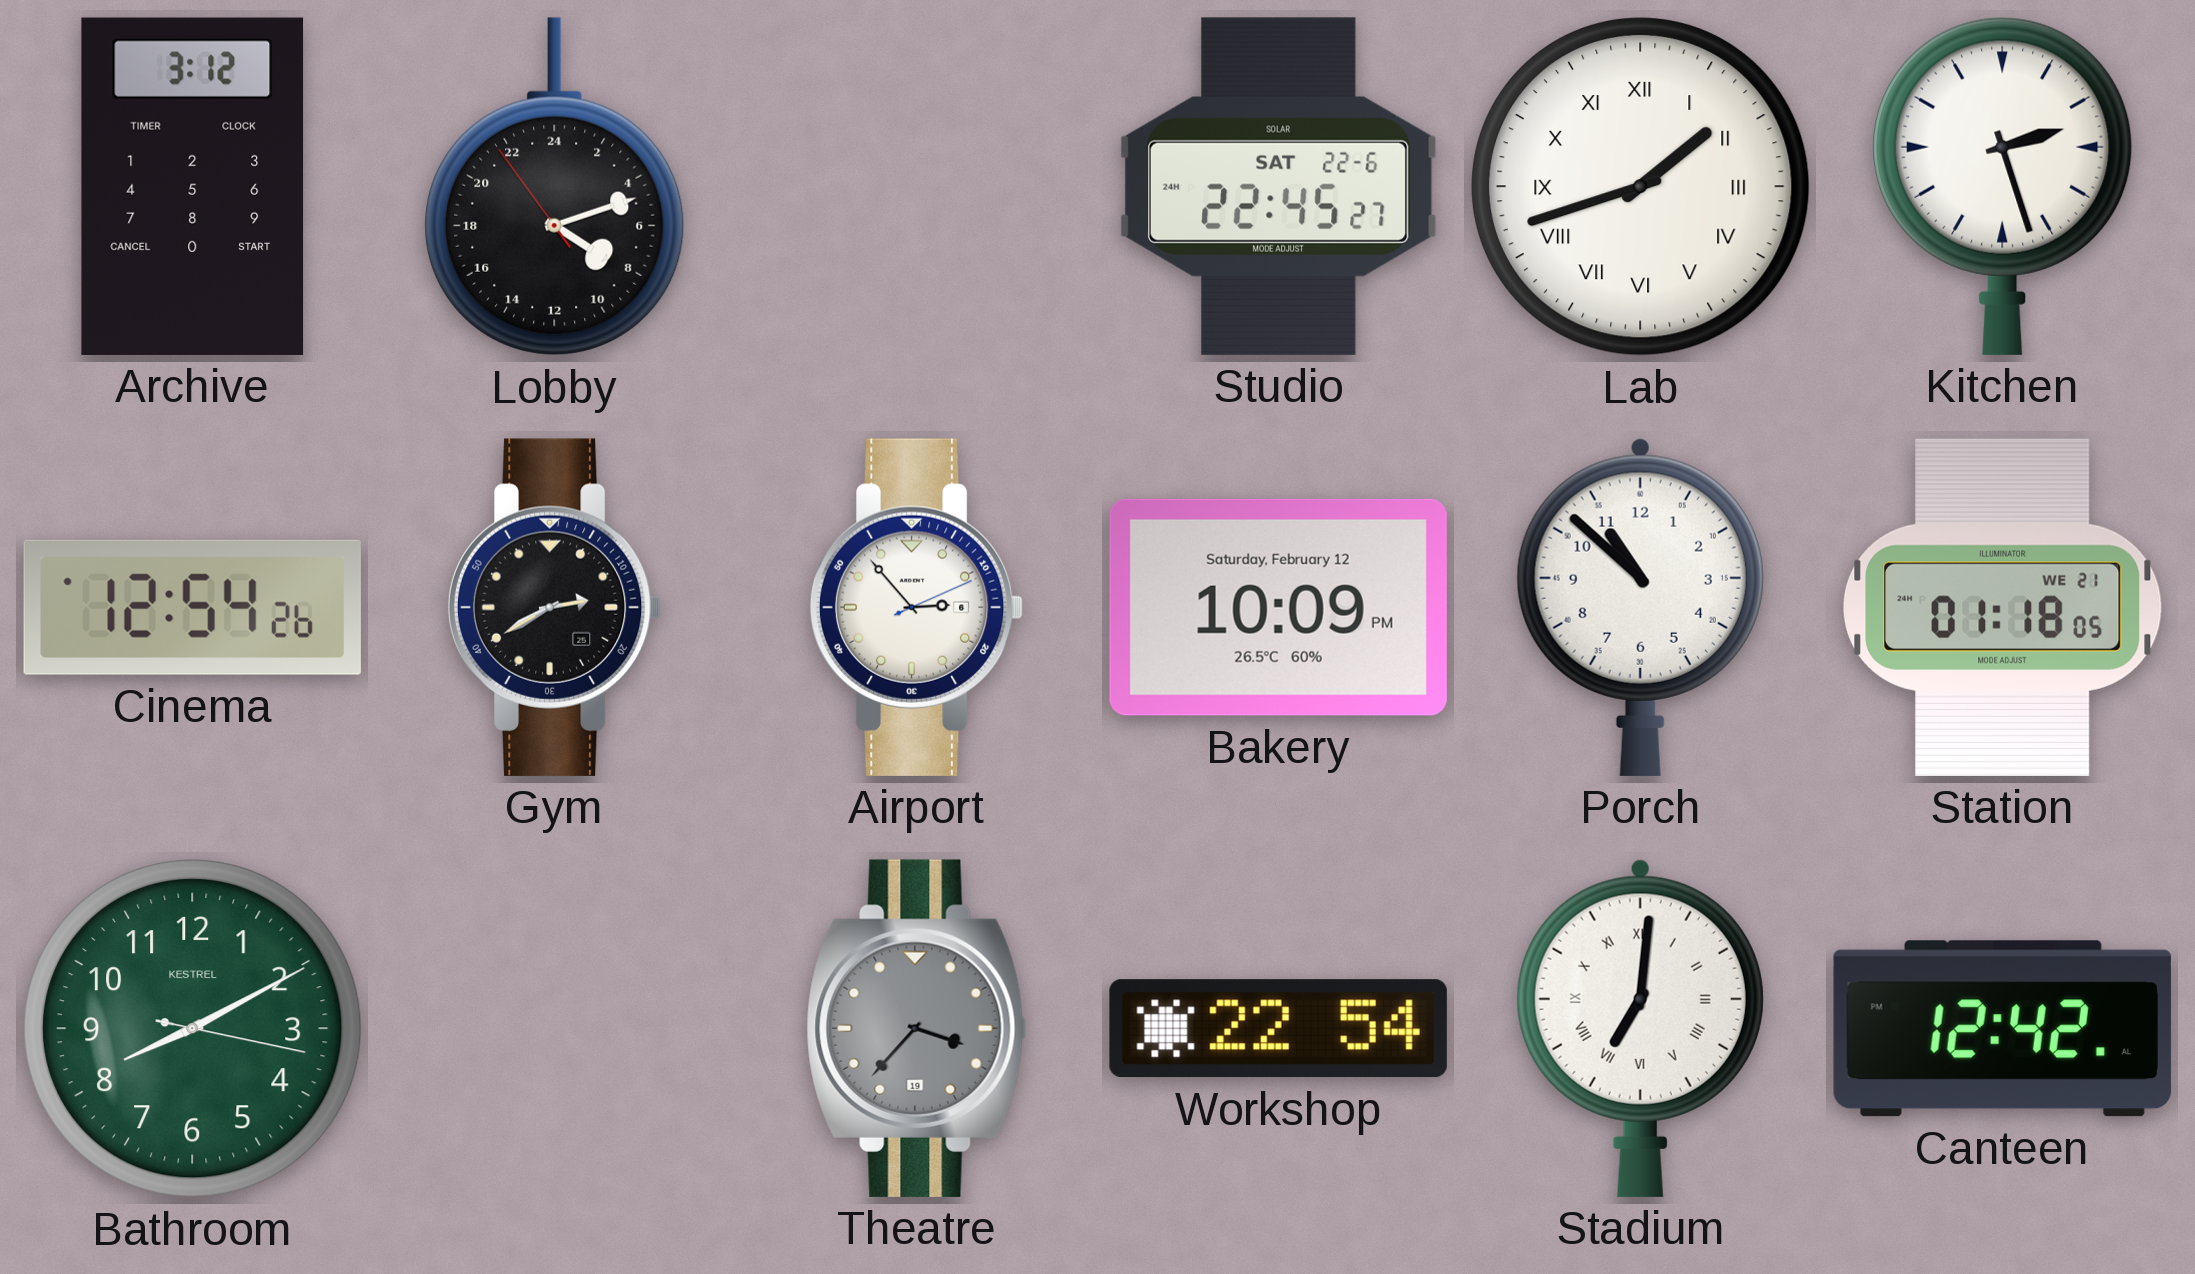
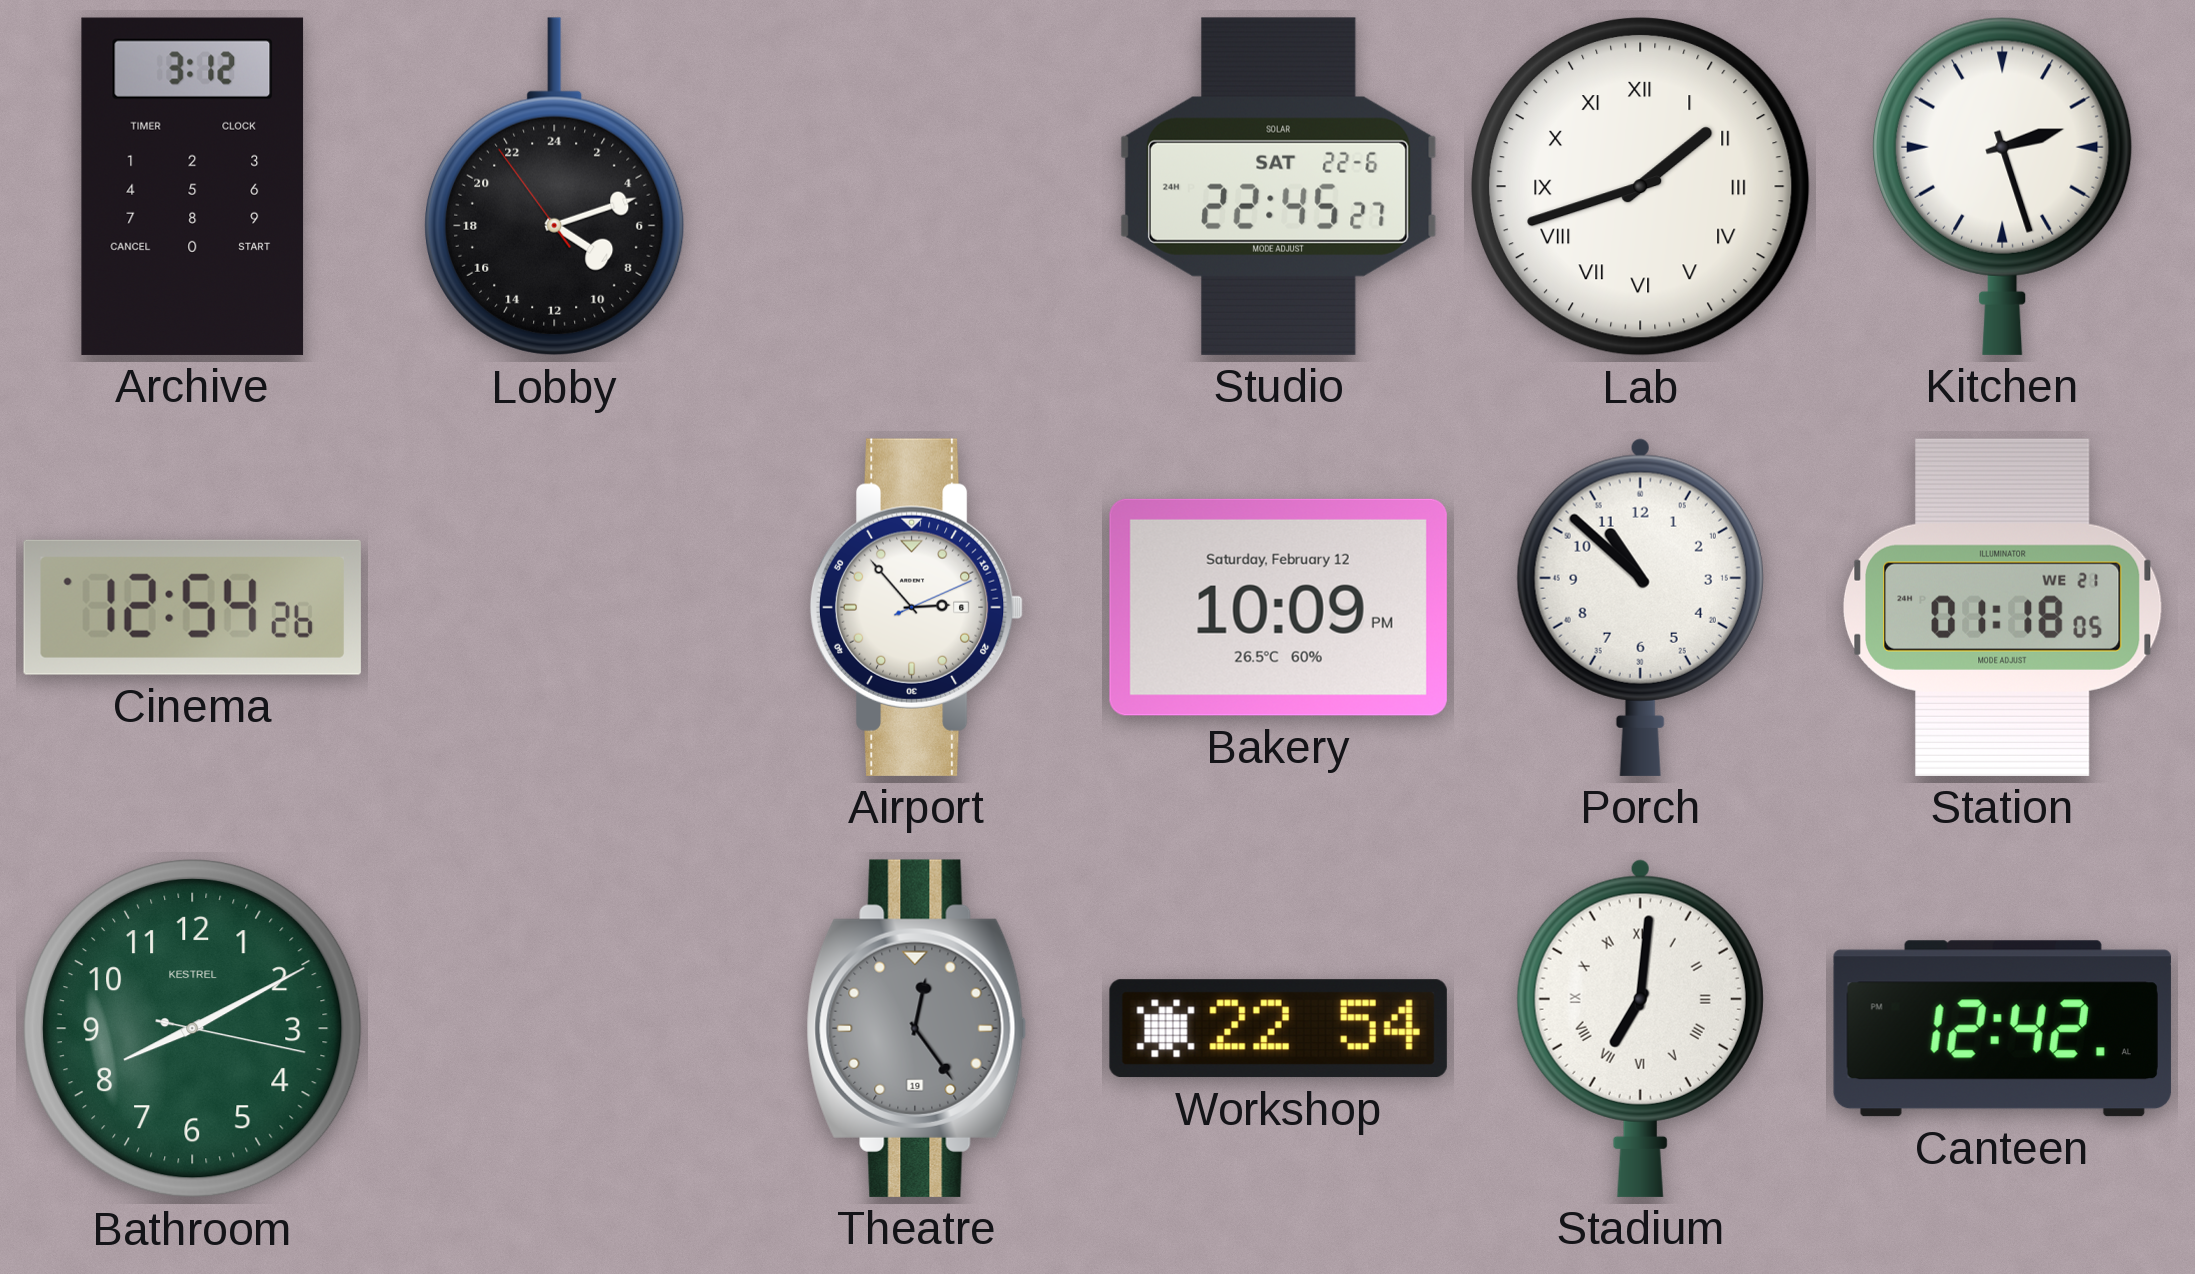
Gym: 2:40 -> none (555, 607)
Theatre: 3:37 -> 12:24 (917, 1028)
